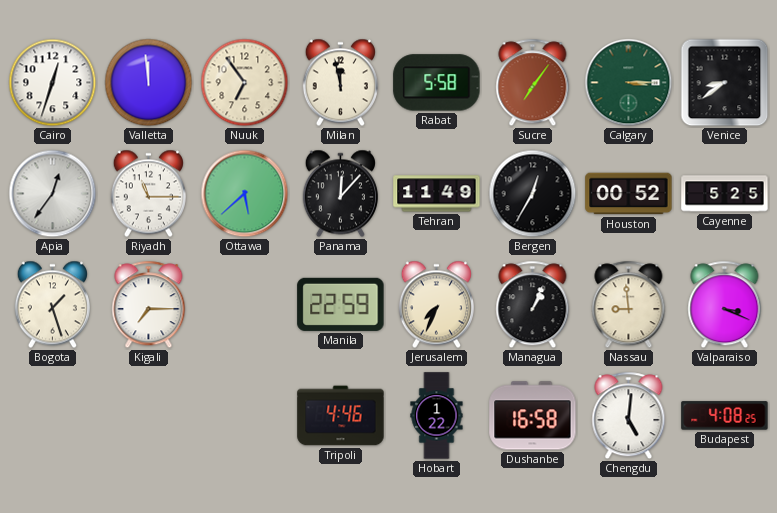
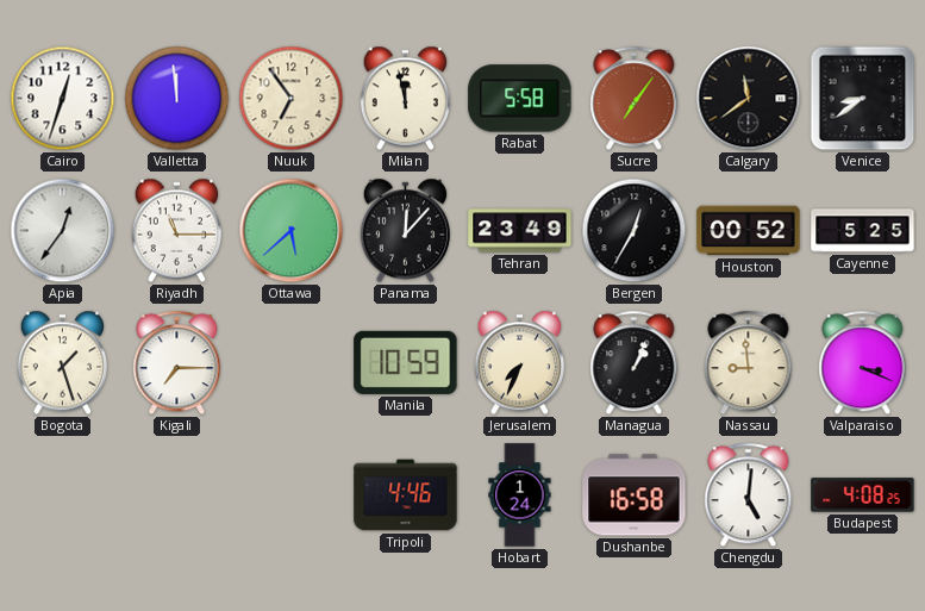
Calgary: 3:15 -> 11:39 (749, 99)
Calgary dial: green -> black (749, 99)
Tehran: 11:49 -> 23:49 (520, 231)
Manila: 22:59 -> 10:59 (406, 362)
Hobart: 1:22 -> 1:24 (520, 495)
